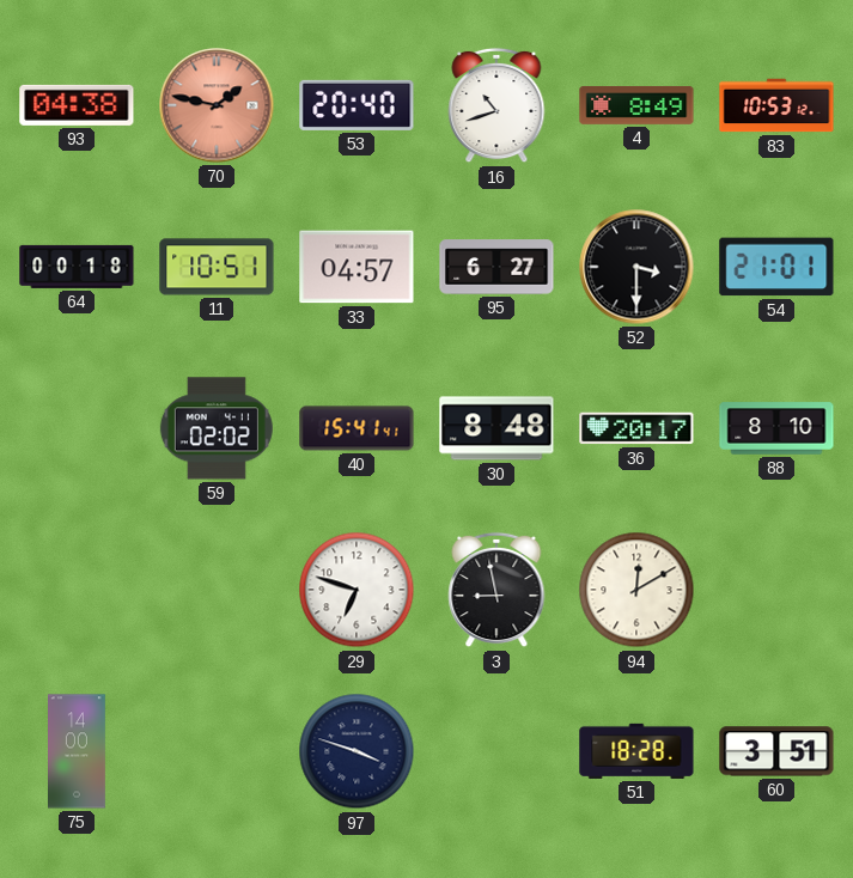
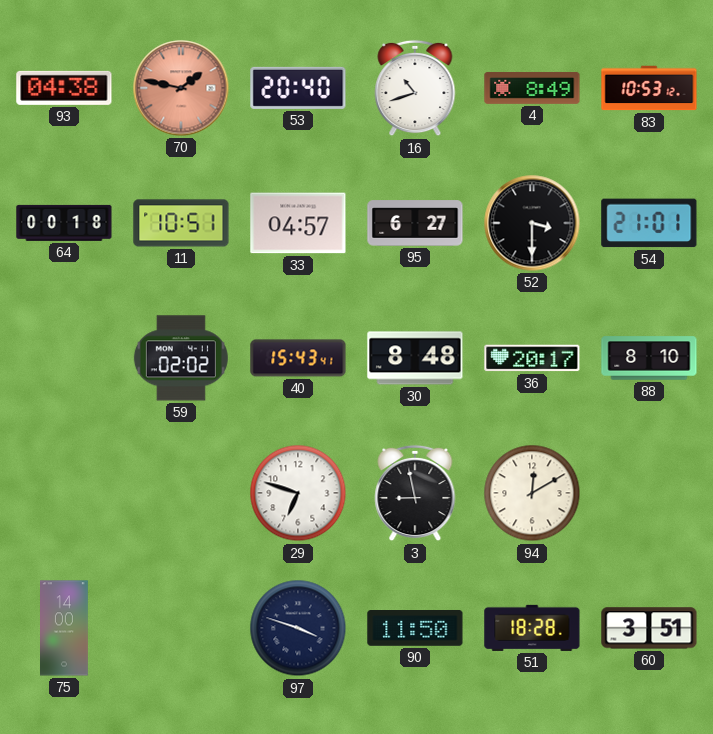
40: 15:41 -> 15:43 (298, 358)
90: none -> 11:50 (415, 629)
